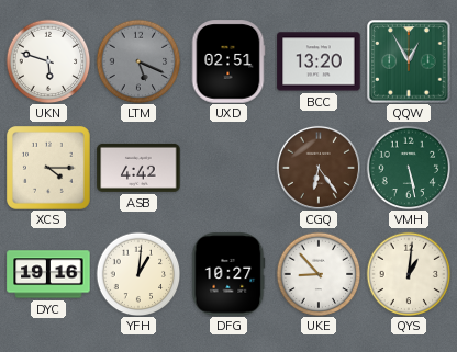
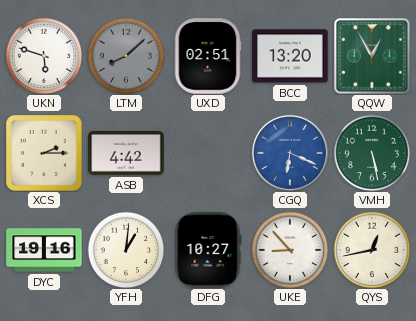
LTM: 5:19 -> 8:08 (126, 56)
XCS: 4:15 -> 2:15 (45, 154)
CGQ: 6:24 -> 6:19 (290, 153)
CGQ dial: brown -> blue (290, 153)
QYS: 1:01 -> 12:43 (372, 250)
